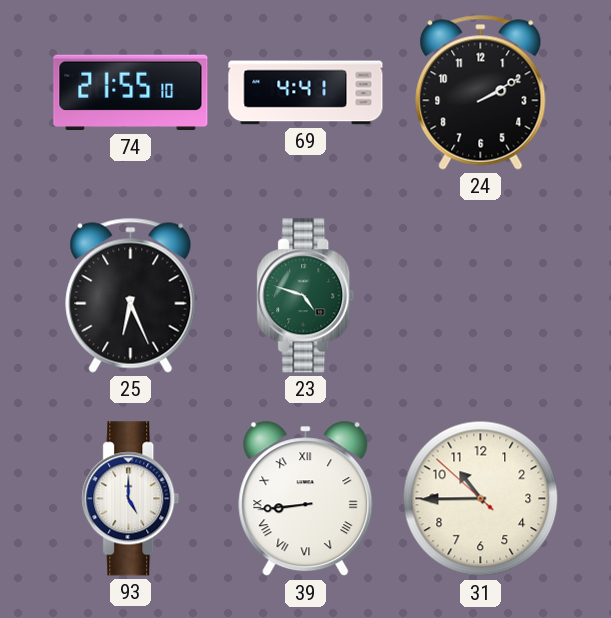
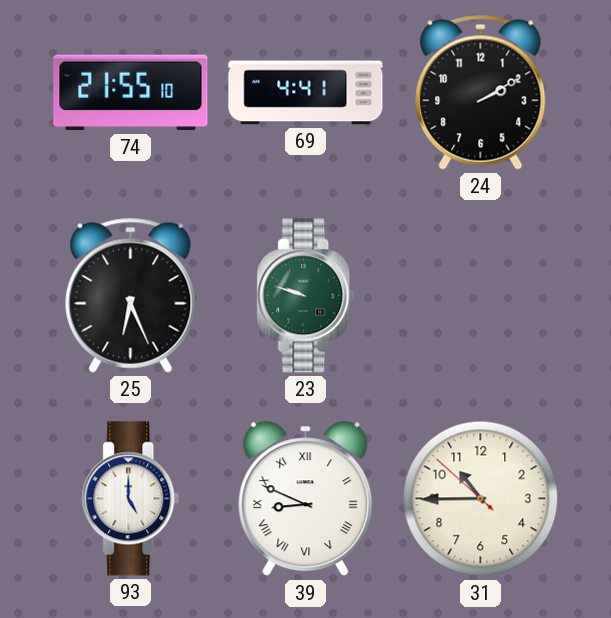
23: 4:48 -> 9:48 (306, 296)
39: 8:44 -> 8:49 (306, 499)
